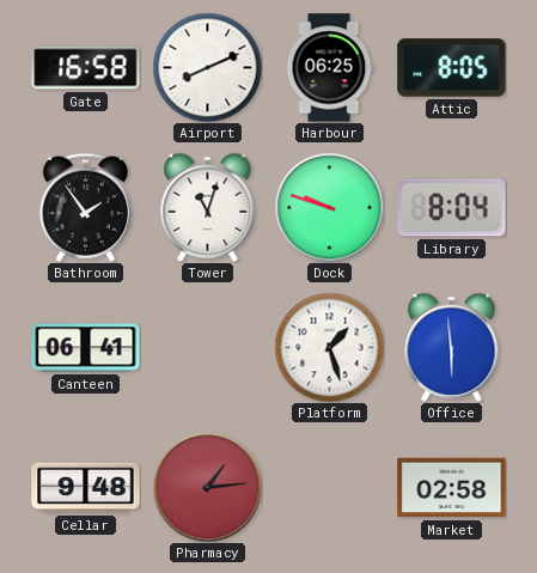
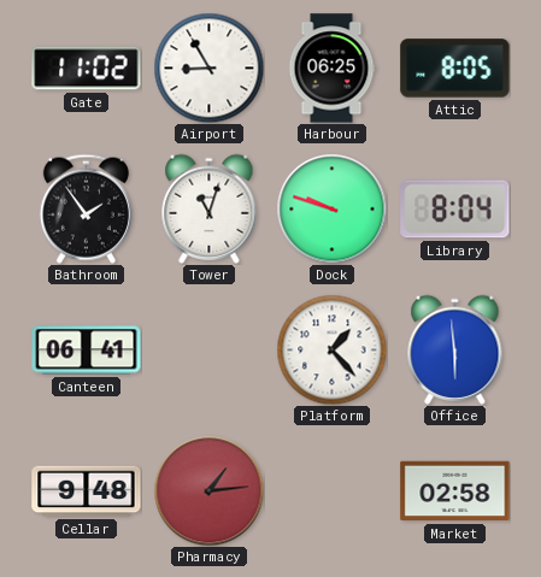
Gate: 16:58 -> 11:02 (87, 69)
Airport: 8:11 -> 8:55 (208, 67)
Platform: 1:27 -> 1:23 (331, 349)
